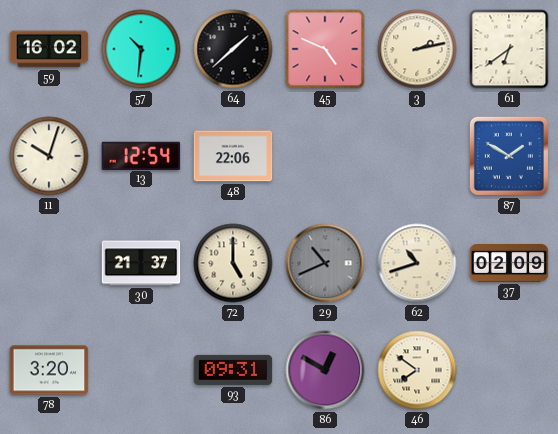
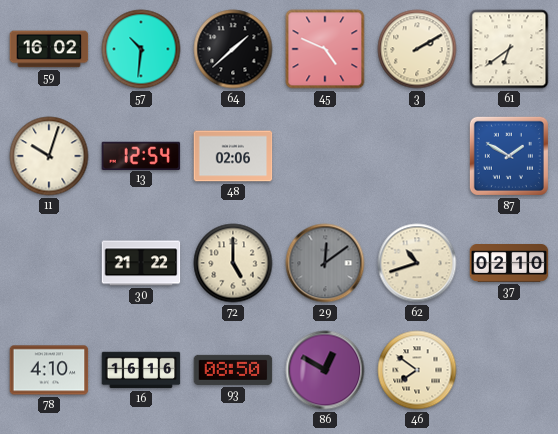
3: 2:13 -> 2:10 (417, 49)
48: 22:06 -> 02:06 (233, 156)
30: 21:37 -> 21:22 (141, 263)
29: 10:41 -> 12:09 (325, 263)
37: 02:09 -> 02:10 (509, 264)
78: 3:20 -> 4:10 (49, 370)
16: none -> 16:16 (141, 370)
93: 09:31 -> 08:50 (233, 370)
